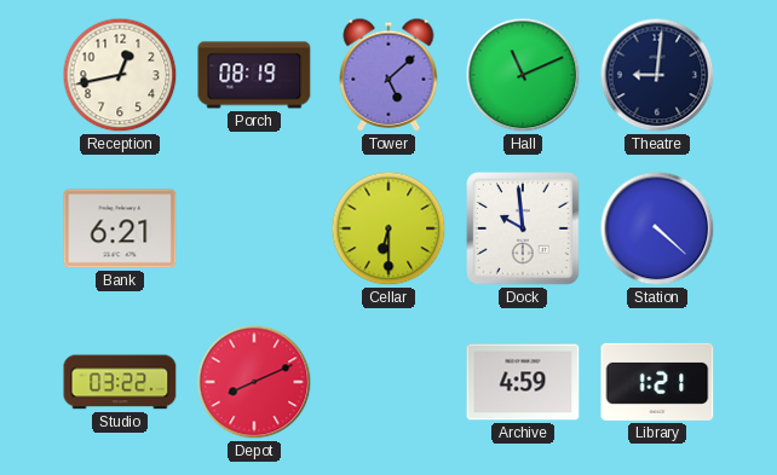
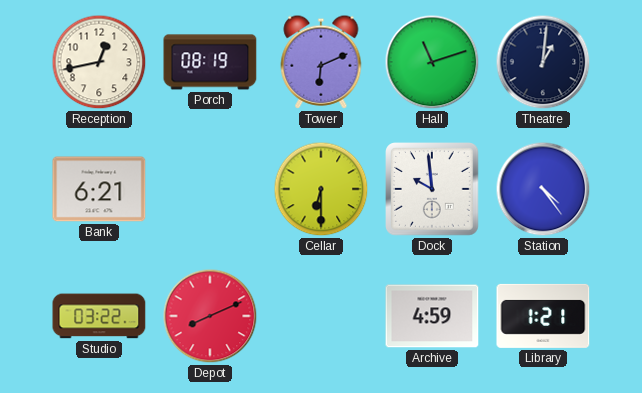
Tower: 5:08 -> 6:11 (321, 62)
Hall: 11:11 -> 11:12 (432, 62)
Theatre: 9:01 -> 1:01 (543, 62)
Station: 4:22 -> 4:24 (543, 189)
